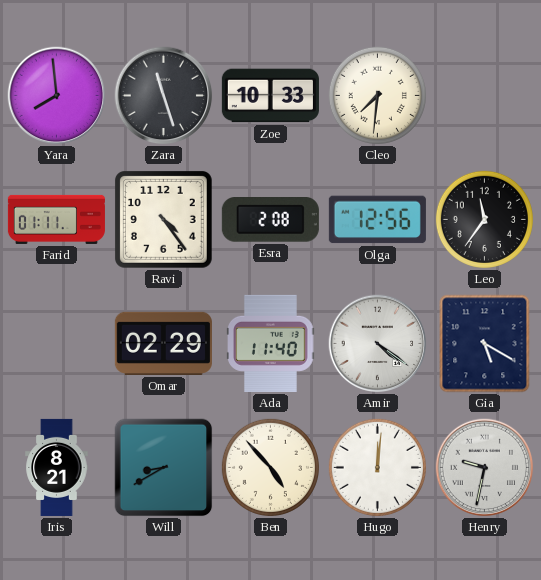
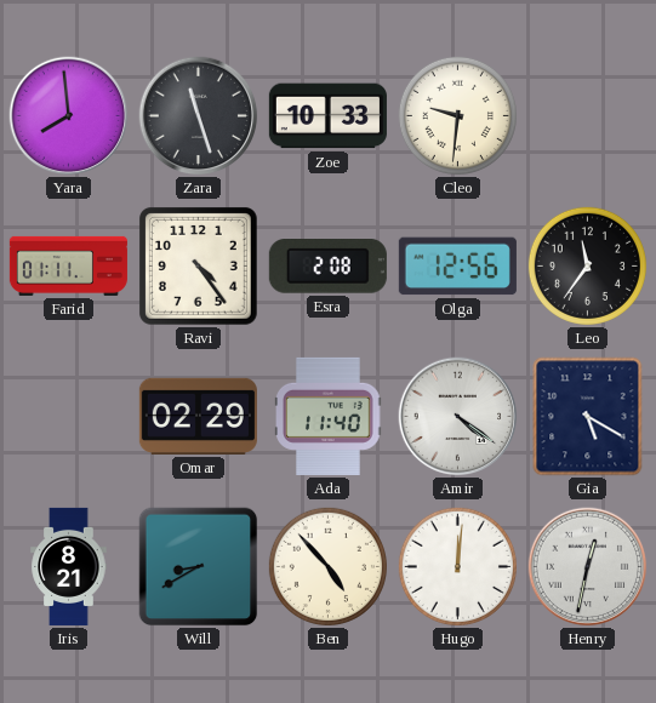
Cleo: 7:31 -> 9:31 (457, 115)
Henry: 9:32 -> 12:32 (588, 567)
